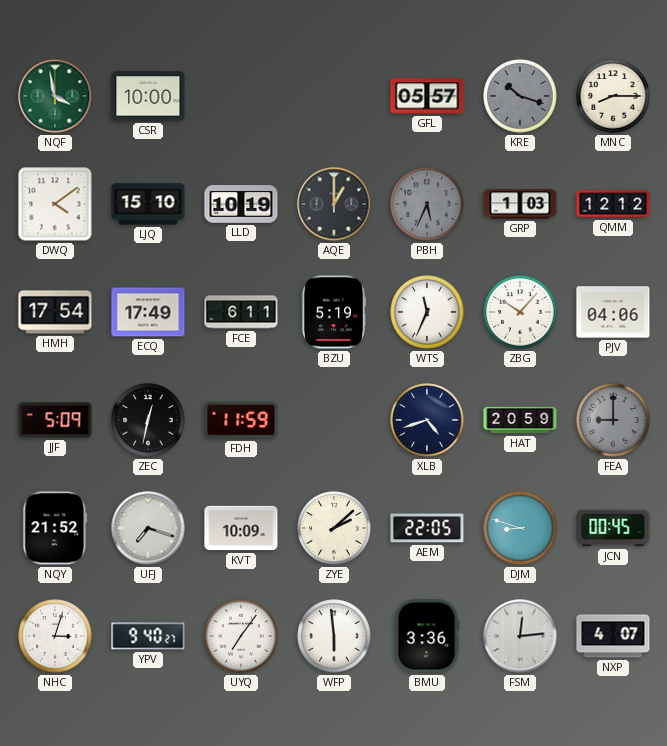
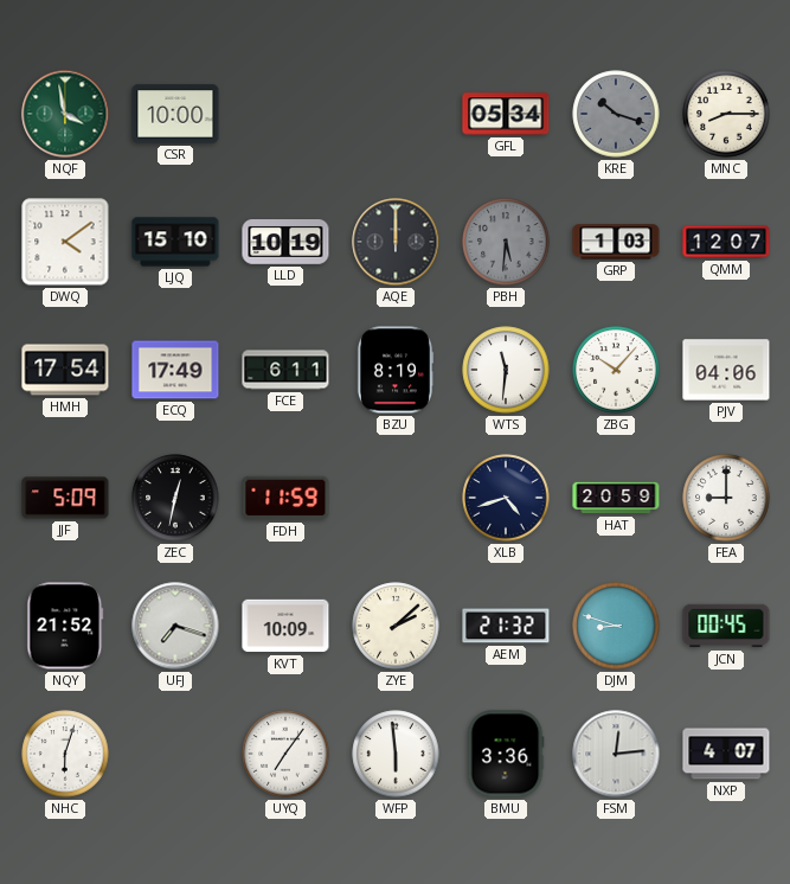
GFL: 05:57 -> 05:34 (506, 114)
AQE: 1:00 -> 12:00 (396, 242)
PBH: 5:34 -> 5:31 (506, 242)
QMM: 12:12 -> 12:07 (726, 242)
BZU: 5:19 -> 8:19 (396, 370)
WTS: 11:34 -> 11:31 (506, 370)
FEA dial: grey -> white (726, 498)
AEM: 22:05 -> 21:32 (506, 626)
NHC: 3:03 -> 6:03 (65, 754)
YPV: 9:40 -> none (148, 636)
